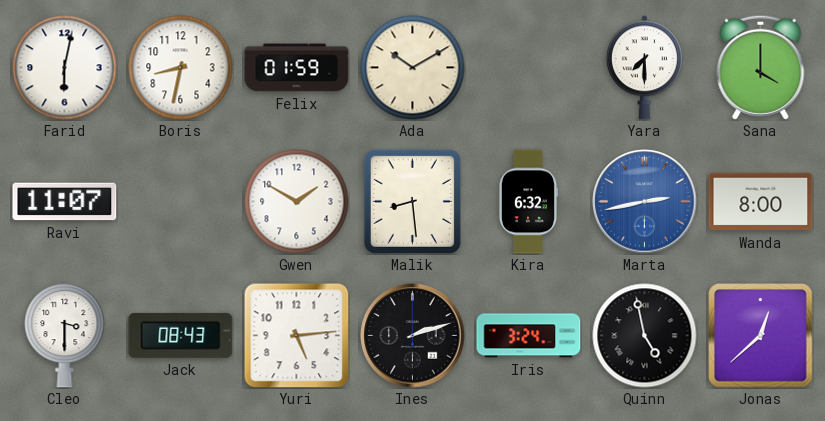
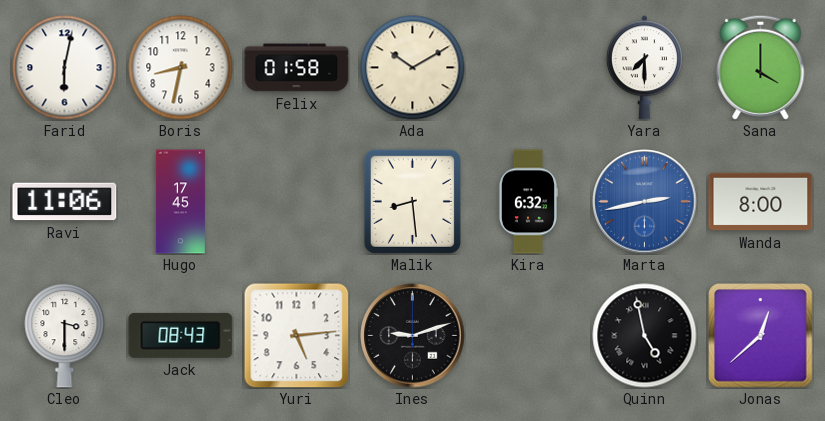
Felix: 01:59 -> 01:58 (297, 68)
Ravi: 11:07 -> 11:06 (65, 202)
Hugo: none -> 17:45 (180, 202)
Gwen: 1:50 -> none (297, 202)
Ines: 2:12 -> 9:12 (413, 336)
Iris: 3:24 -> none (529, 336)
